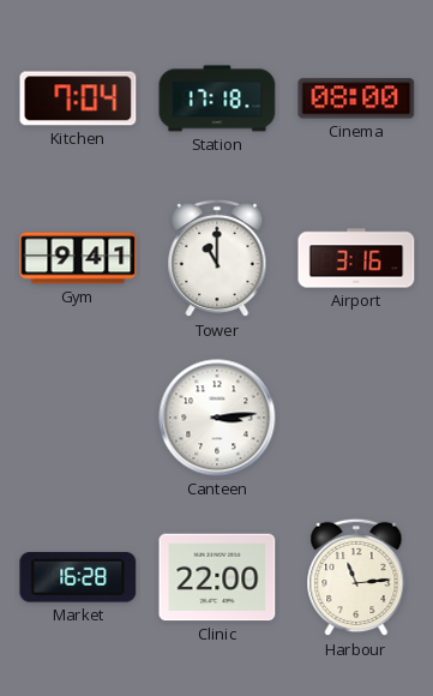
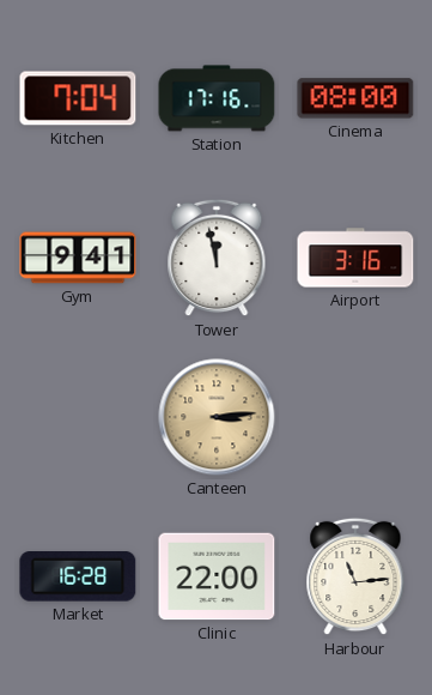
Station: 17:18 -> 17:16 (217, 98)
Tower: 11:00 -> 11:58 (217, 258)
Canteen dial: white -> champagne (217, 417)
